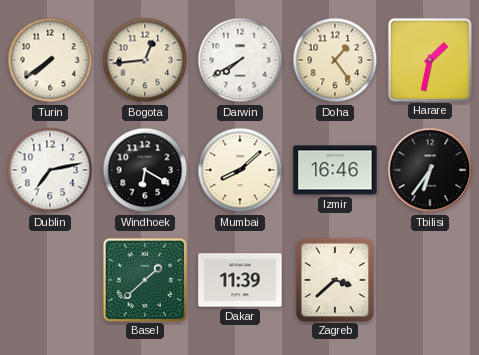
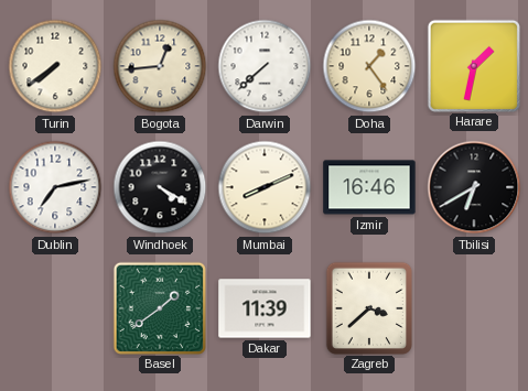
Darwin: 7:40 -> 7:38 (265, 66)
Windhoek: 6:20 -> 4:20 (160, 187)
Mumbai: 8:08 -> 8:11 (265, 187)
Tbilisi: 6:36 -> 6:40 (474, 187)
Basel: 1:38 -> 1:39 (159, 307)
